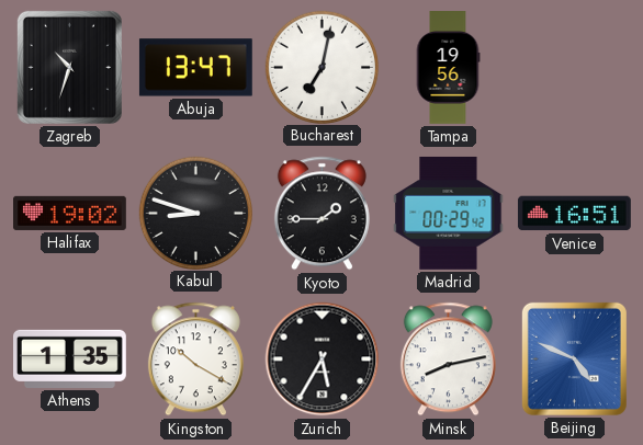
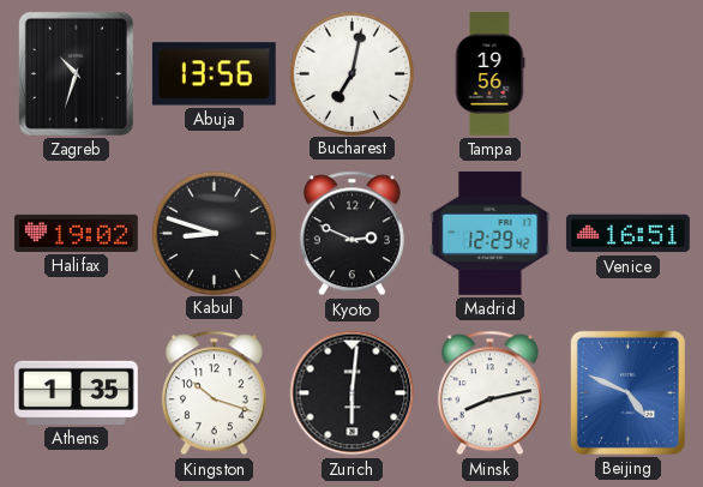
Abuja: 13:47 -> 13:56 (214, 74)
Kyoto: 1:45 -> 2:49 (351, 234)
Madrid: 00:29 -> 12:29 (491, 233)
Kingston: 10:20 -> 10:18 (214, 393)
Zurich: 5:35 -> 6:01 (353, 393)
